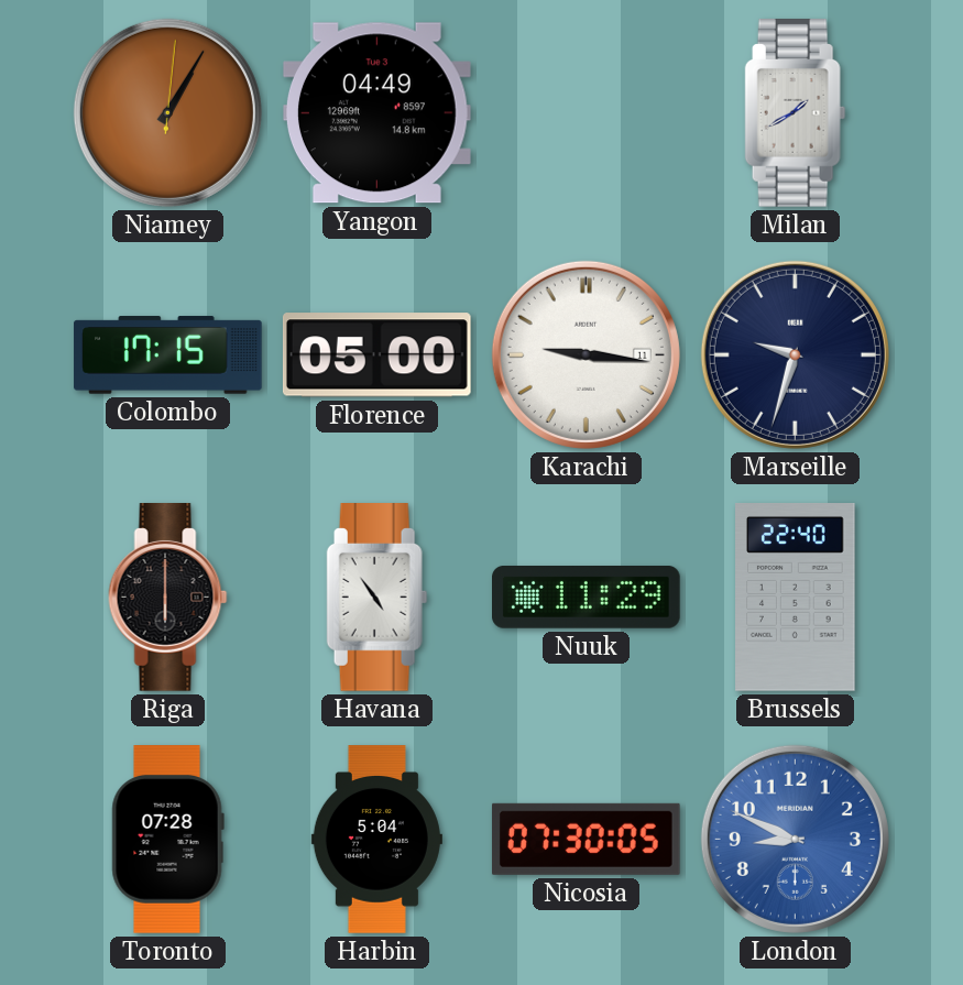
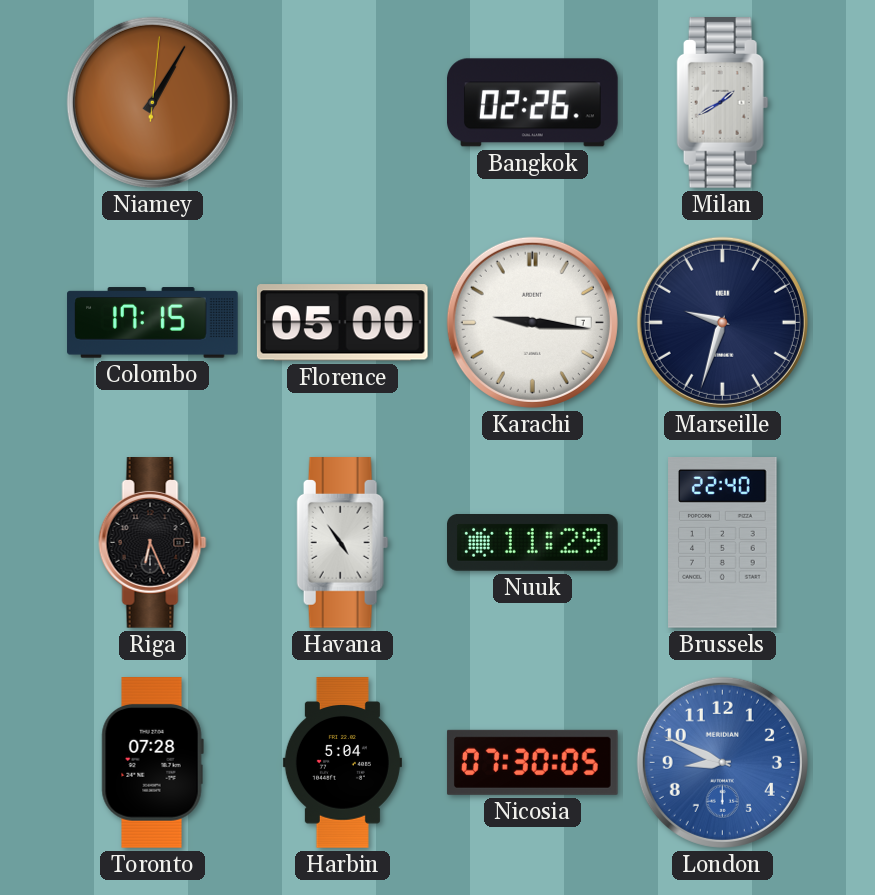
Yangon: 04:49 -> none (376, 113)
Bangkok: none -> 02:26 (533, 103)
Karachi date: 11 -> 7 (532, 322)
Riga: 6:00 -> 6:26 (153, 543)
